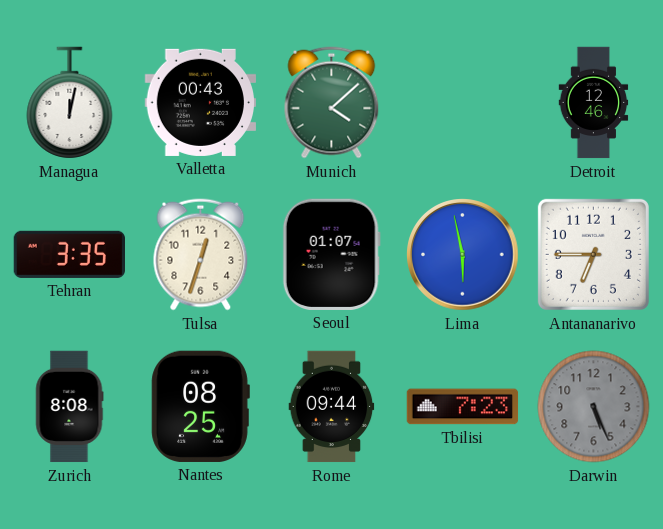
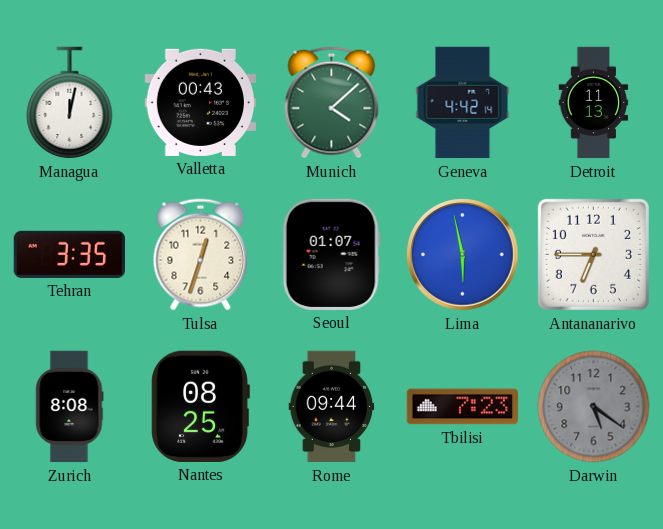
Geneva: none -> 4:42 (463, 103)
Detroit: 12:46 -> 11:13 (594, 103)
Darwin: 5:26 -> 5:21 (594, 407)
